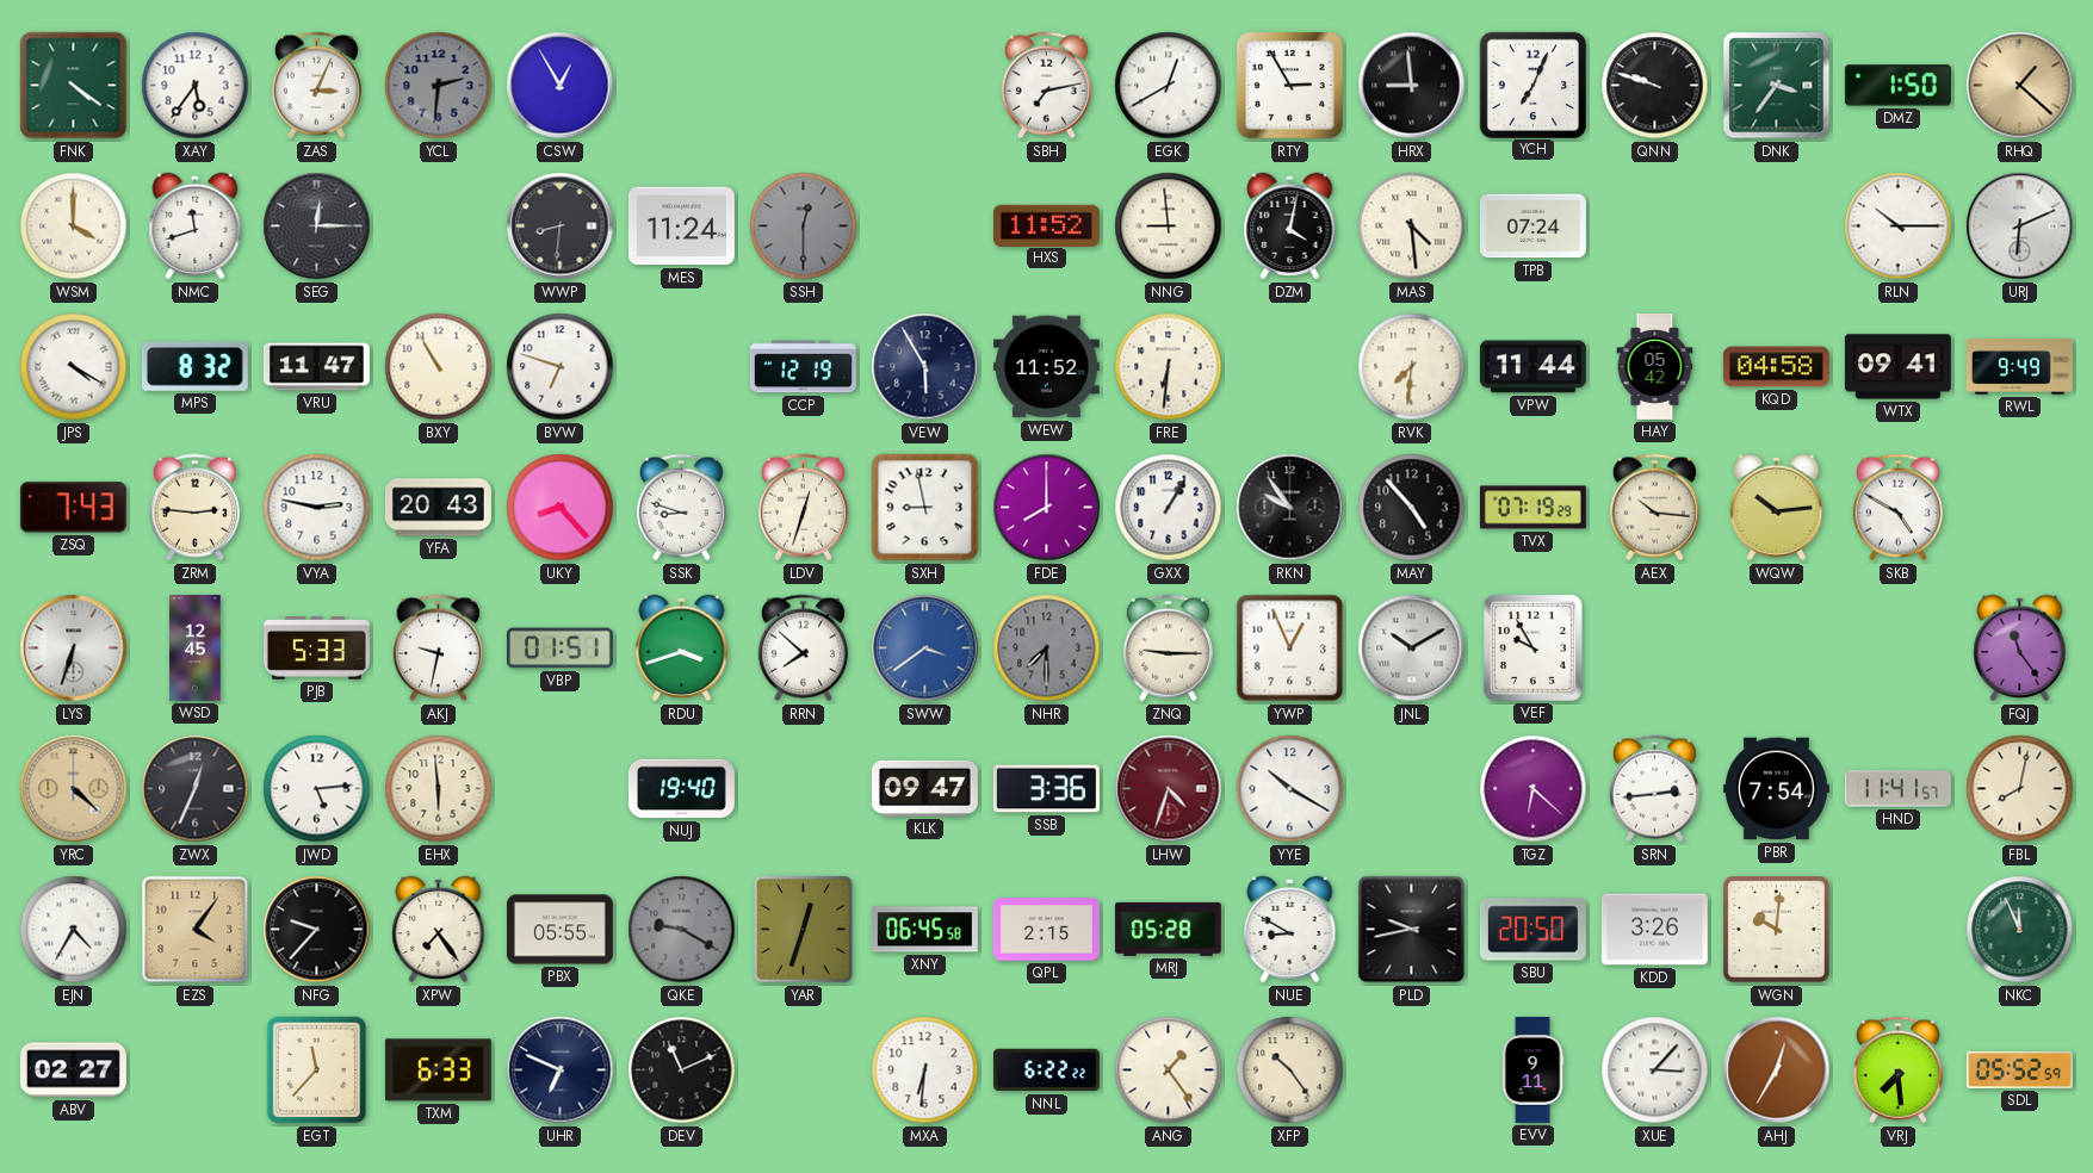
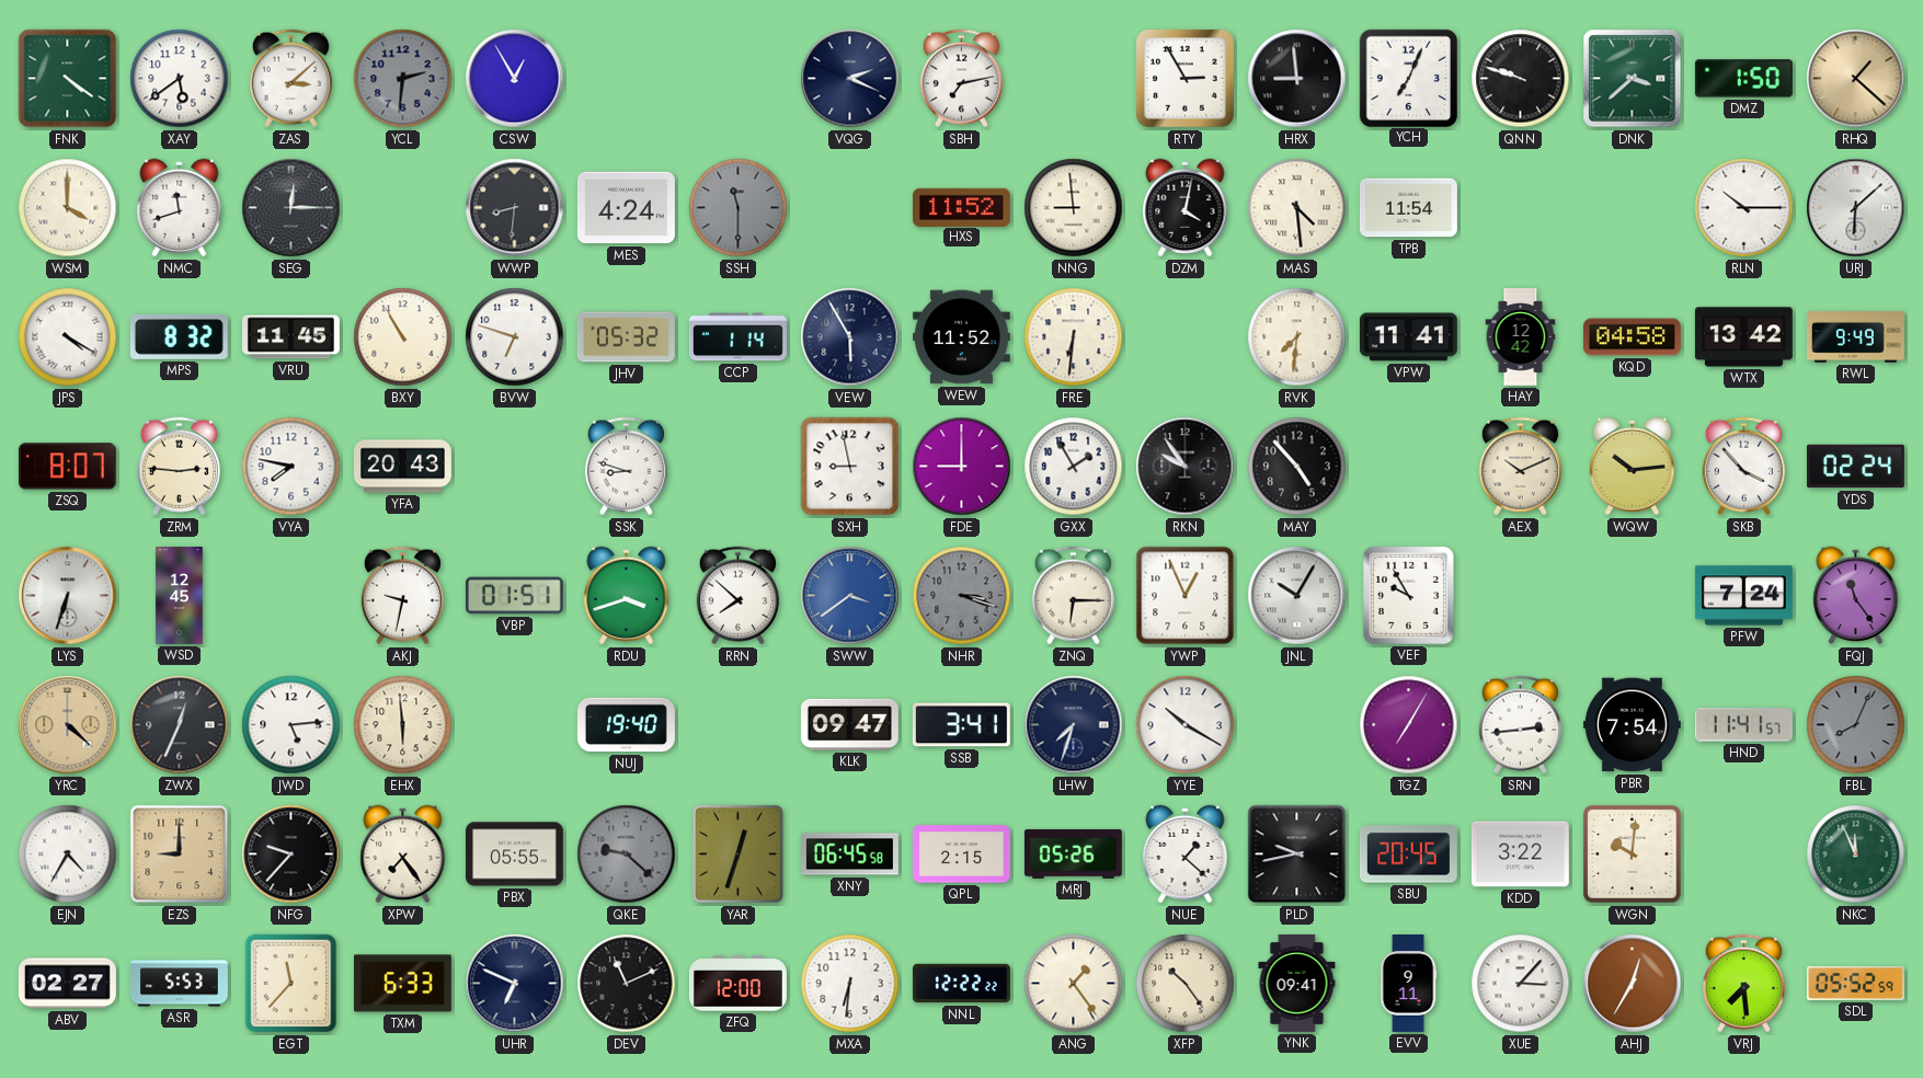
XAY: 5:36 -> 5:39 (180, 79)
ZAS: 3:04 -> 3:08 (290, 79)
VQG: none -> 2:19 (850, 79)
EGK: 12:40 -> none (1169, 86)
DNK: 3:36 -> 3:38 (1633, 79)
MES: 11:24 -> 4:24 (626, 208)
SSH: 12:30 -> 11:30 (739, 208)
TPB: 07:24 -> 11:54 (1408, 208)
URJ: 6:11 -> 6:08 (1856, 208)
VRU: 11:47 -> 11:45 (290, 337)
JHV: none -> 05:32 (626, 337)
CCP: 12:19 -> 1:14 (737, 337)
VPW: 11:44 -> 11:41 (1408, 337)
HAY: 05:42 -> 12:42 (1521, 337)
WTX: 09:41 -> 13:42 (1743, 337)
ZSQ: 7:43 -> 8:07 (67, 467)
VYA: 2:47 -> 7:47 (291, 467)
UKY: 8:23 -> none (561, 508)
LDV: 12:33 -> none (803, 508)
FDE: 8:00 -> 9:00 (962, 467)
GXX: 1:05 -> 1:55 (1074, 467)
TVX: 07:19 -> none (1532, 508)
AEX: 10:16 -> 10:11 (1520, 467)
SKB: 4:50 -> 3:53 (1743, 467)
YDS: none -> 02:24 (1855, 467)
PJB: 5:33 -> none (316, 648)
NHR: 7:30 -> 3:18 (962, 596)
ZNQ: 9:15 -> 6:15 (1073, 596)
JNL: 10:10 -> 10:05 (1297, 596)
PFW: none -> 7:24 (1743, 596)
SSB: 3:36 -> 3:41 (961, 725)
LHW: 4:33 -> 7:33 (1074, 725)
LHW dial: burgundy -> navy (1074, 725)
TGZ: 6:22 -> 7:05 (1409, 725)
FBL: 8:02 -> 8:04 (1856, 725)
FBL dial: cream -> grey (1856, 725)
EZS: 4:06 -> 9:00 (180, 855)
QKE: 9:20 -> 9:22 (627, 855)
MRJ: 05:28 -> 05:26 (1073, 853)
NUE: 8:50 -> 1:22 (1186, 855)
SBU: 20:50 -> 20:45 (1408, 855)
KDD: 3:26 -> 3:22 (1520, 855)
ASR: none -> 5:53 (179, 984)
ZFQ: none -> 12:00 (737, 984)
NNL: 6:22 -> 12:22 (961, 984)
YNK: none -> 09:41 (1297, 983)
